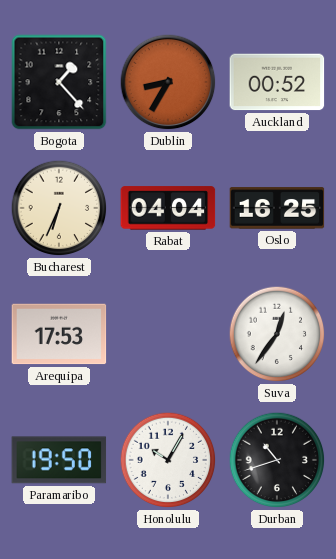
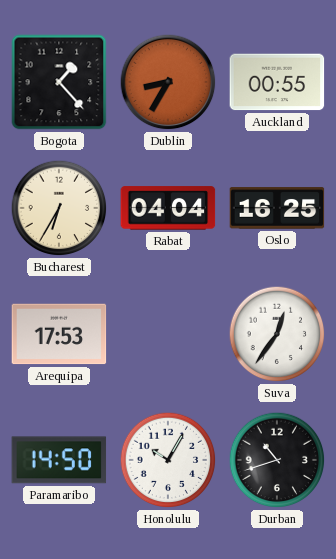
Auckland: 00:52 -> 00:55 (277, 82)
Bucharest: 6:34 -> 6:35 (59, 208)
Paramaribo: 19:50 -> 14:50 (59, 460)
